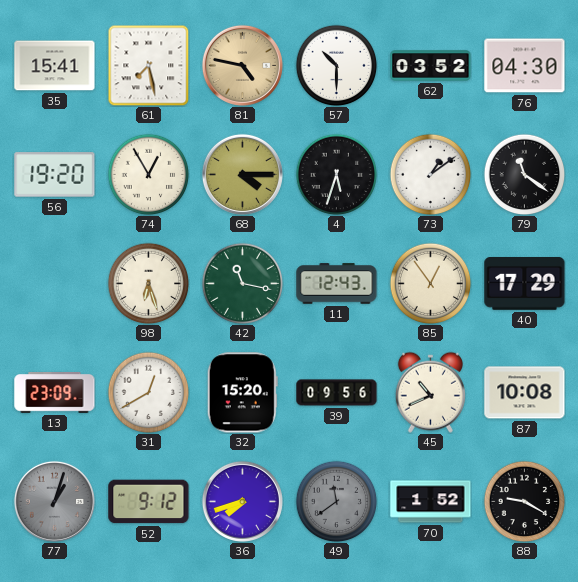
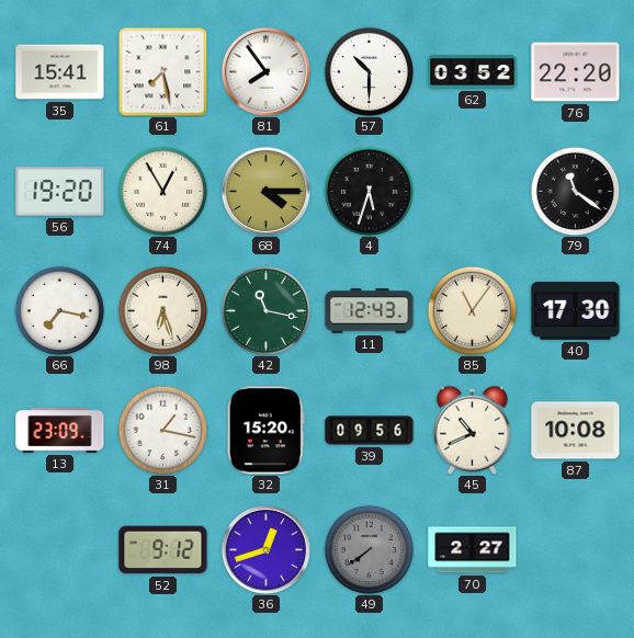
81: 4:47 -> 7:54 (265, 71)
81 dial: champagne -> white (265, 71)
76: 04:30 -> 22:20 (576, 72)
73: 1:09 -> none (430, 174)
66: none -> 7:17 (59, 310)
85: 12:54 -> 11:06 (472, 310)
40: 17:29 -> 17:30 (576, 311)
31: 12:40 -> 1:17 (162, 430)
77: 1:03 -> none (54, 501)
36: 7:42 -> 12:42 (265, 549)
49: 11:39 -> 7:39 (369, 549)
70: 1:52 -> 2:27 (473, 550)
88: 9:20 -> none (524, 501)
